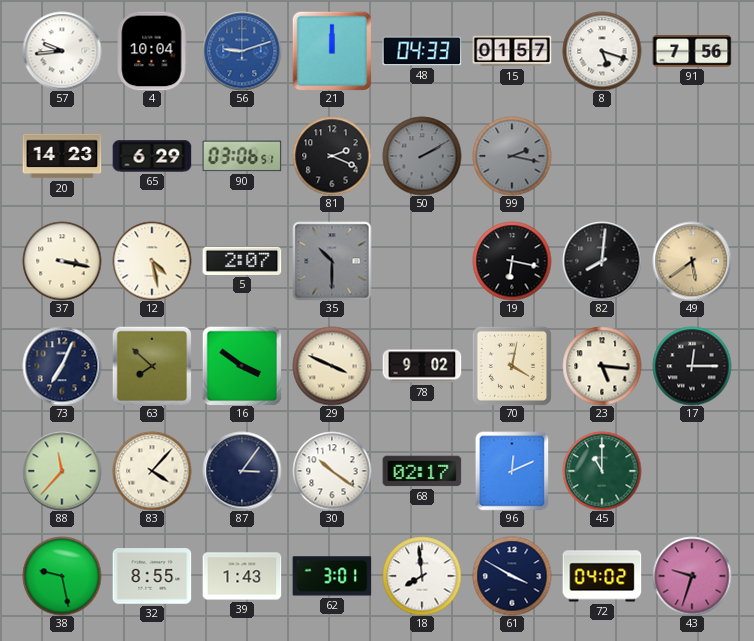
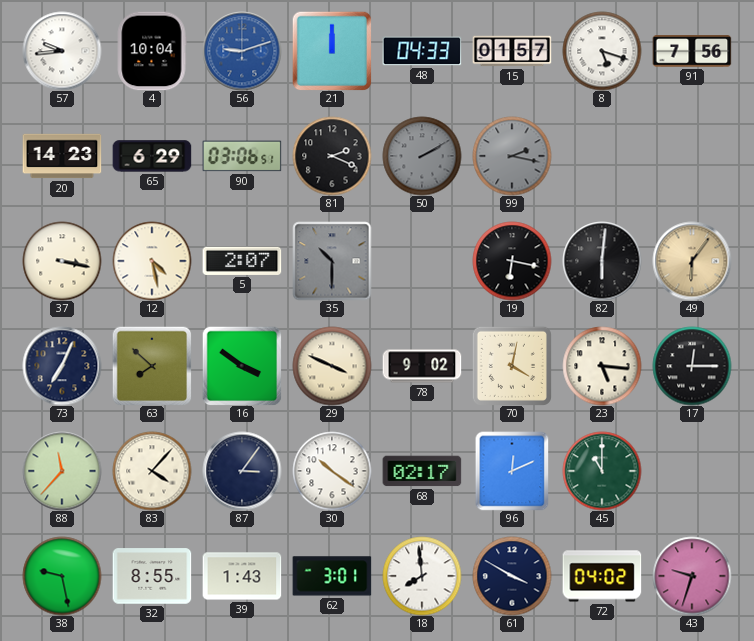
82: 8:01 -> 6:01 (602, 261)
49: 5:39 -> 6:06 (692, 261)
